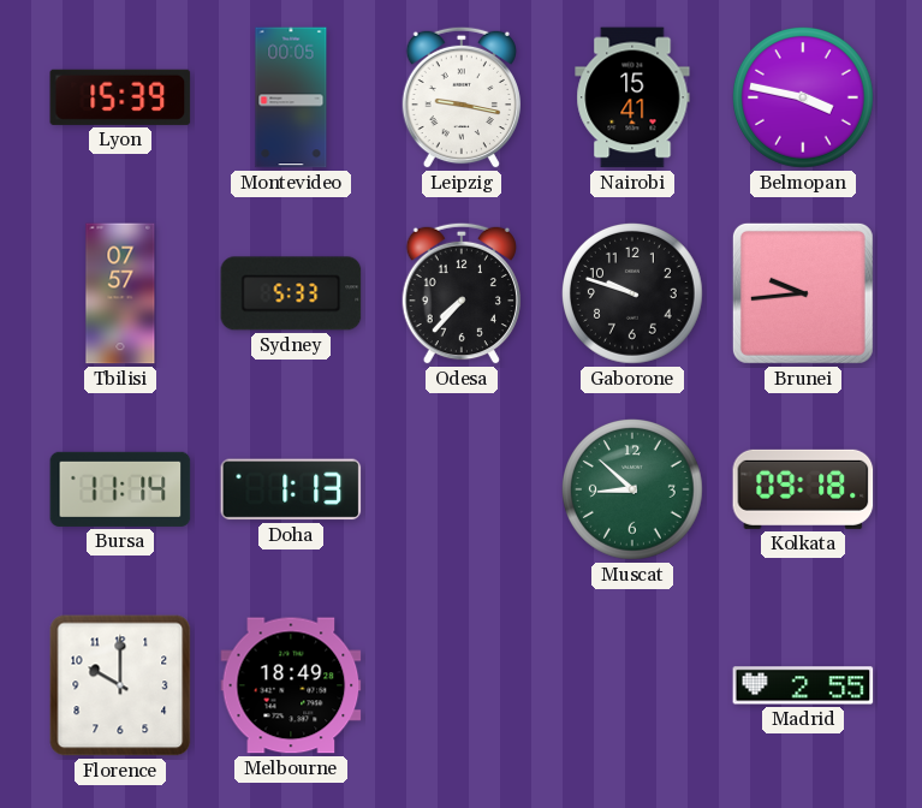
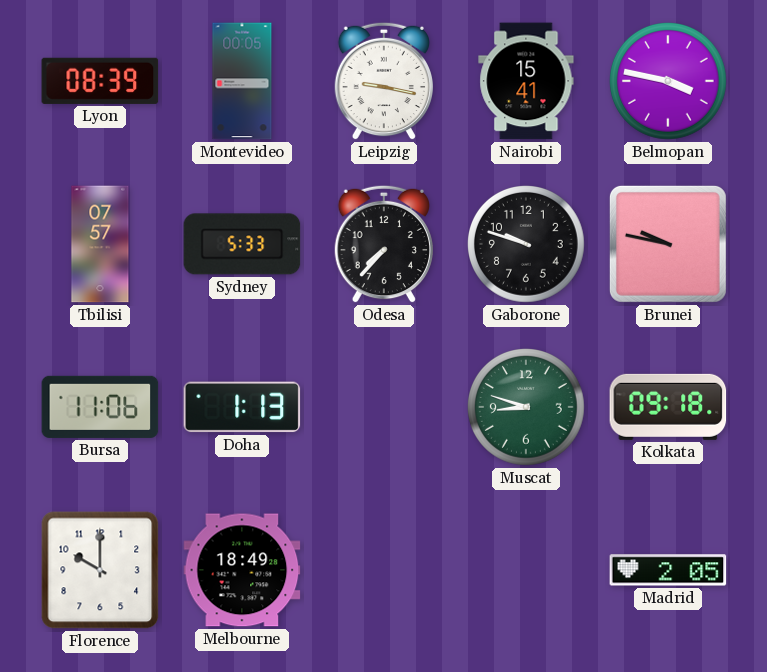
Lyon: 15:39 -> 08:39 (100, 81)
Brunei: 9:44 -> 9:47 (668, 244)
Bursa: 11:14 -> 11:06 (100, 407)
Muscat: 8:52 -> 8:48 (527, 408)
Madrid: 2:55 -> 2:05 (668, 570)
